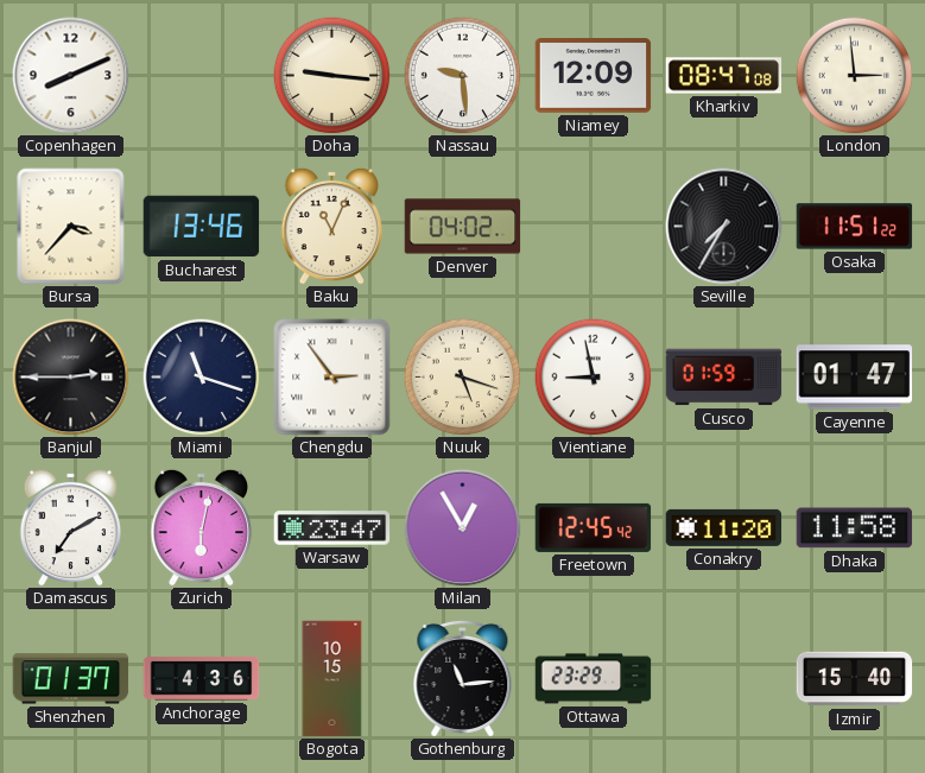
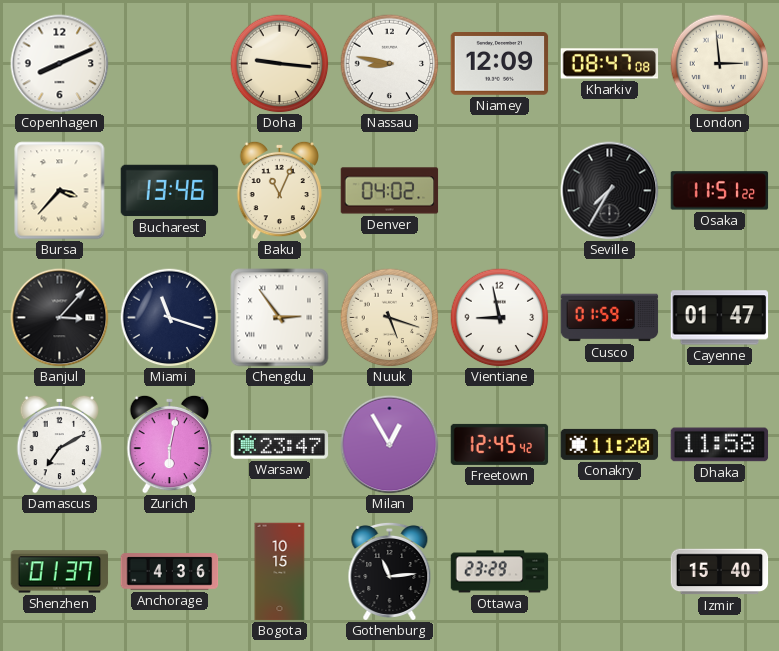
Nassau: 9:29 -> 8:47 (390, 64)
Banjul: 2:45 -> 3:07 (60, 318)
